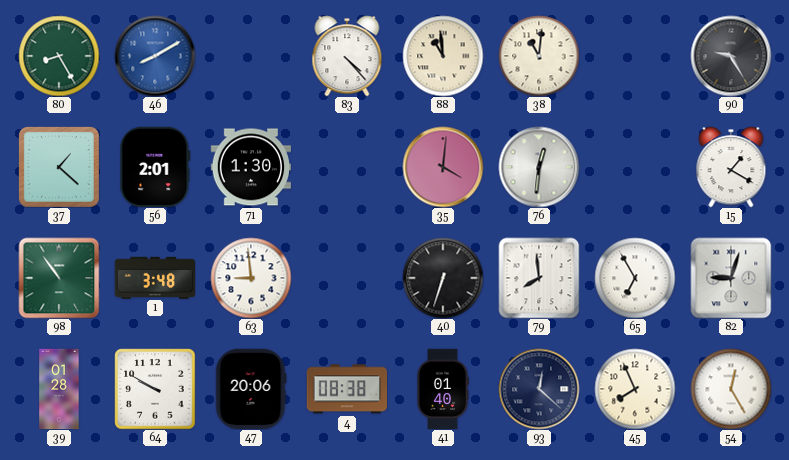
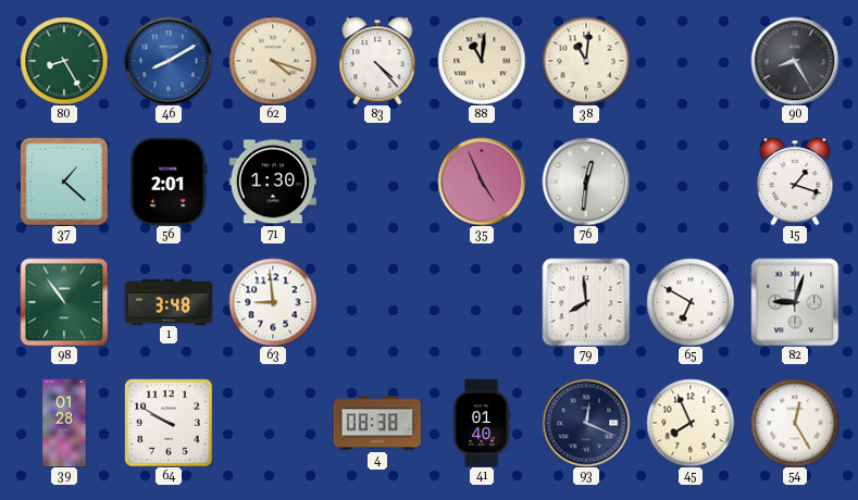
62: none -> 4:18 (273, 61)
88: 10:59 -> 11:01 (482, 61)
90: 9:25 -> 8:25 (795, 61)
35: 4:01 -> 4:56 (482, 182)
15: 1:20 -> 1:18 (795, 182)
40: 6:33 -> none (443, 278)
65: 6:55 -> 6:50 (691, 302)
47: 20:06 -> none (251, 388)
93: 12:22 -> 12:19 (586, 423)
